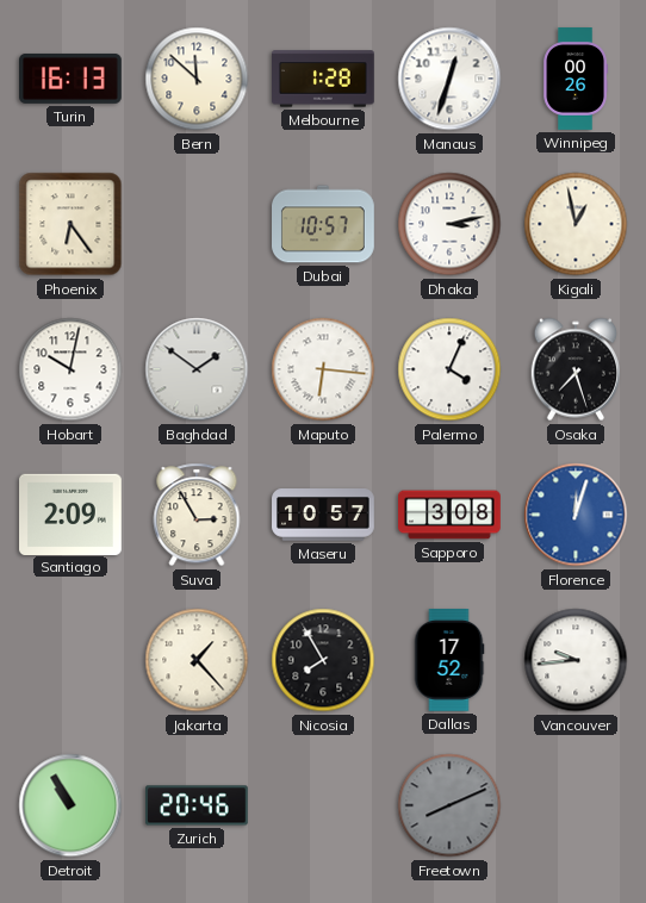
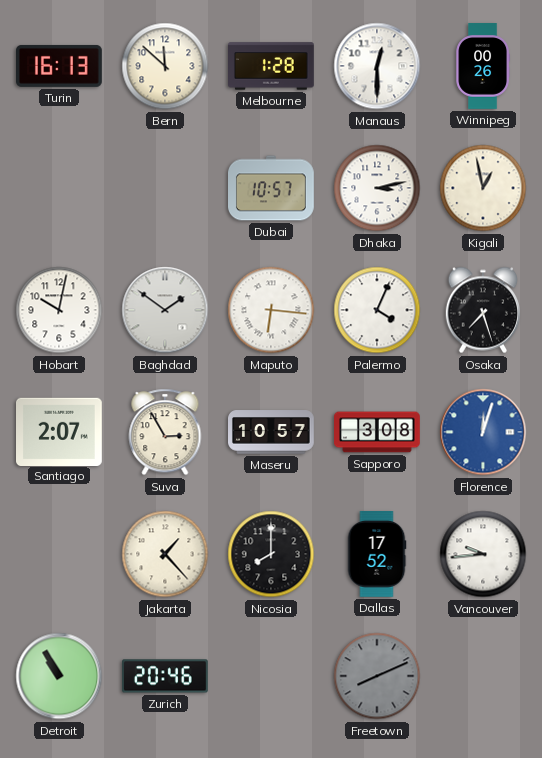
Manaus: 12:33 -> 12:30 (377, 66)
Phoenix: 6:24 -> none (70, 224)
Santiago: 2:09 -> 2:07 (60, 431)
Nicosia: 7:55 -> 8:00 (271, 554)
